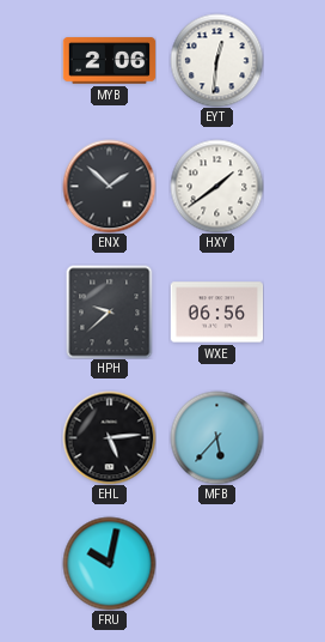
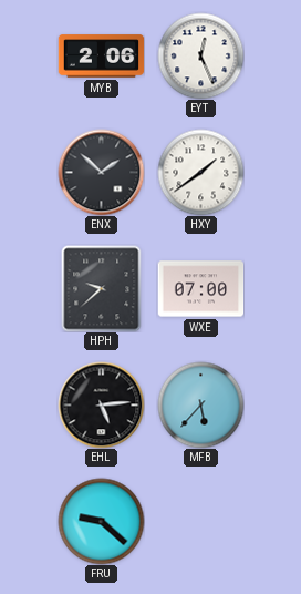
EYT: 12:31 -> 12:26 (200, 55)
WXE: 06:56 -> 07:00 (200, 289)
FRU: 10:02 -> 9:22 (101, 521)
